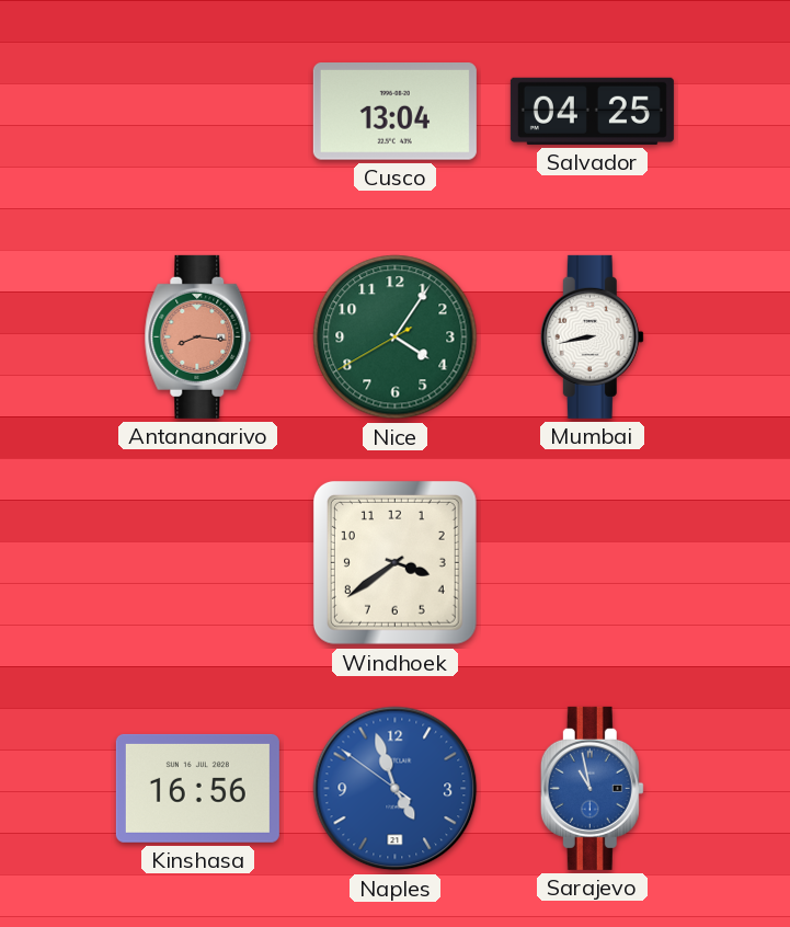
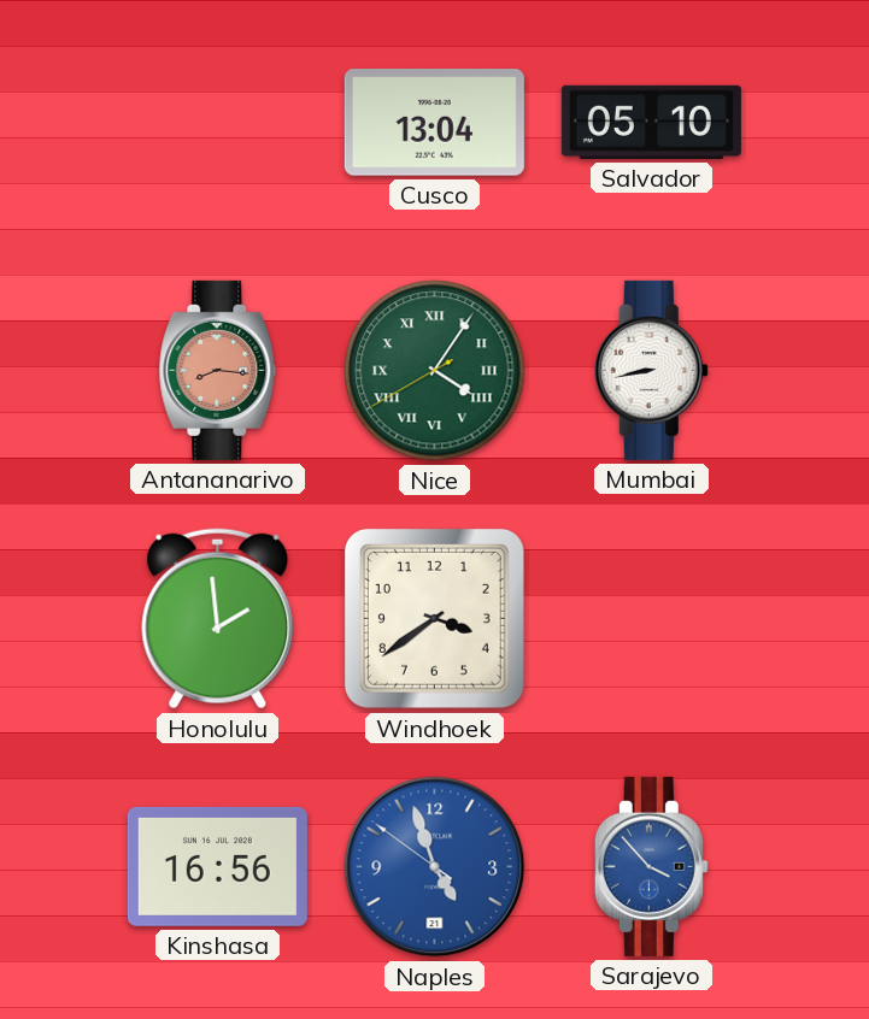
Salvador: 04:25 -> 05:10 (651, 122)
Nice numerals: Arabic -> Roman (435, 371)
Honolulu: none -> 1:59 (218, 619)
Sarajevo: 10:58 -> 3:53 (651, 866)
